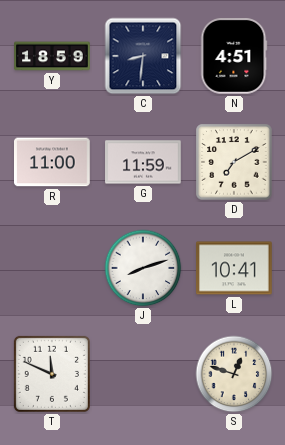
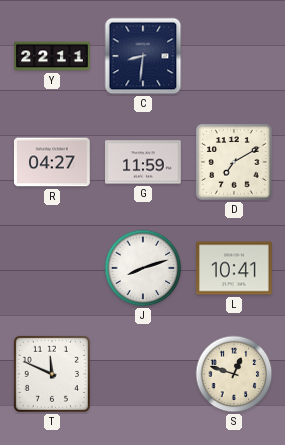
Y: 18:59 -> 22:11 (52, 56)
N: 4:51 -> none (234, 57)
R: 11:00 -> 04:27 (52, 162)
